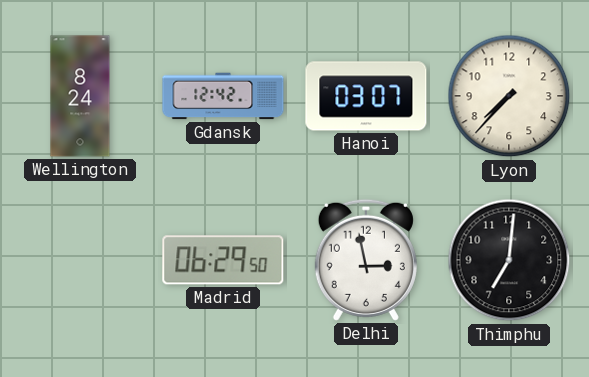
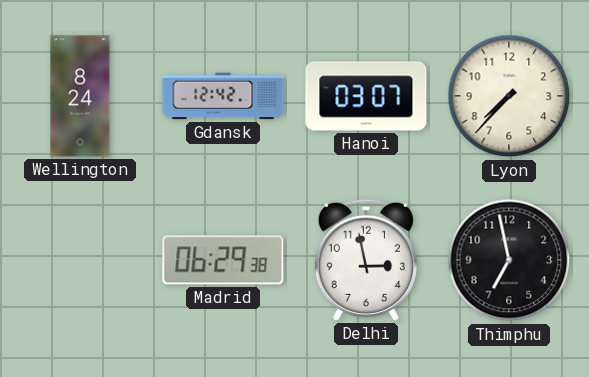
Madrid: 06:29:50 -> 06:29:38 (223, 260)
Thimphu: 7:01 -> 6:58 (509, 260)
